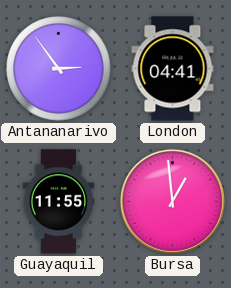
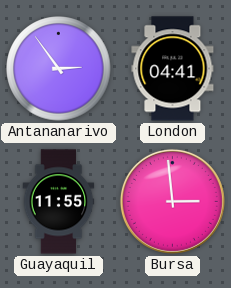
Bursa: 12:59 -> 2:59 (172, 201)
